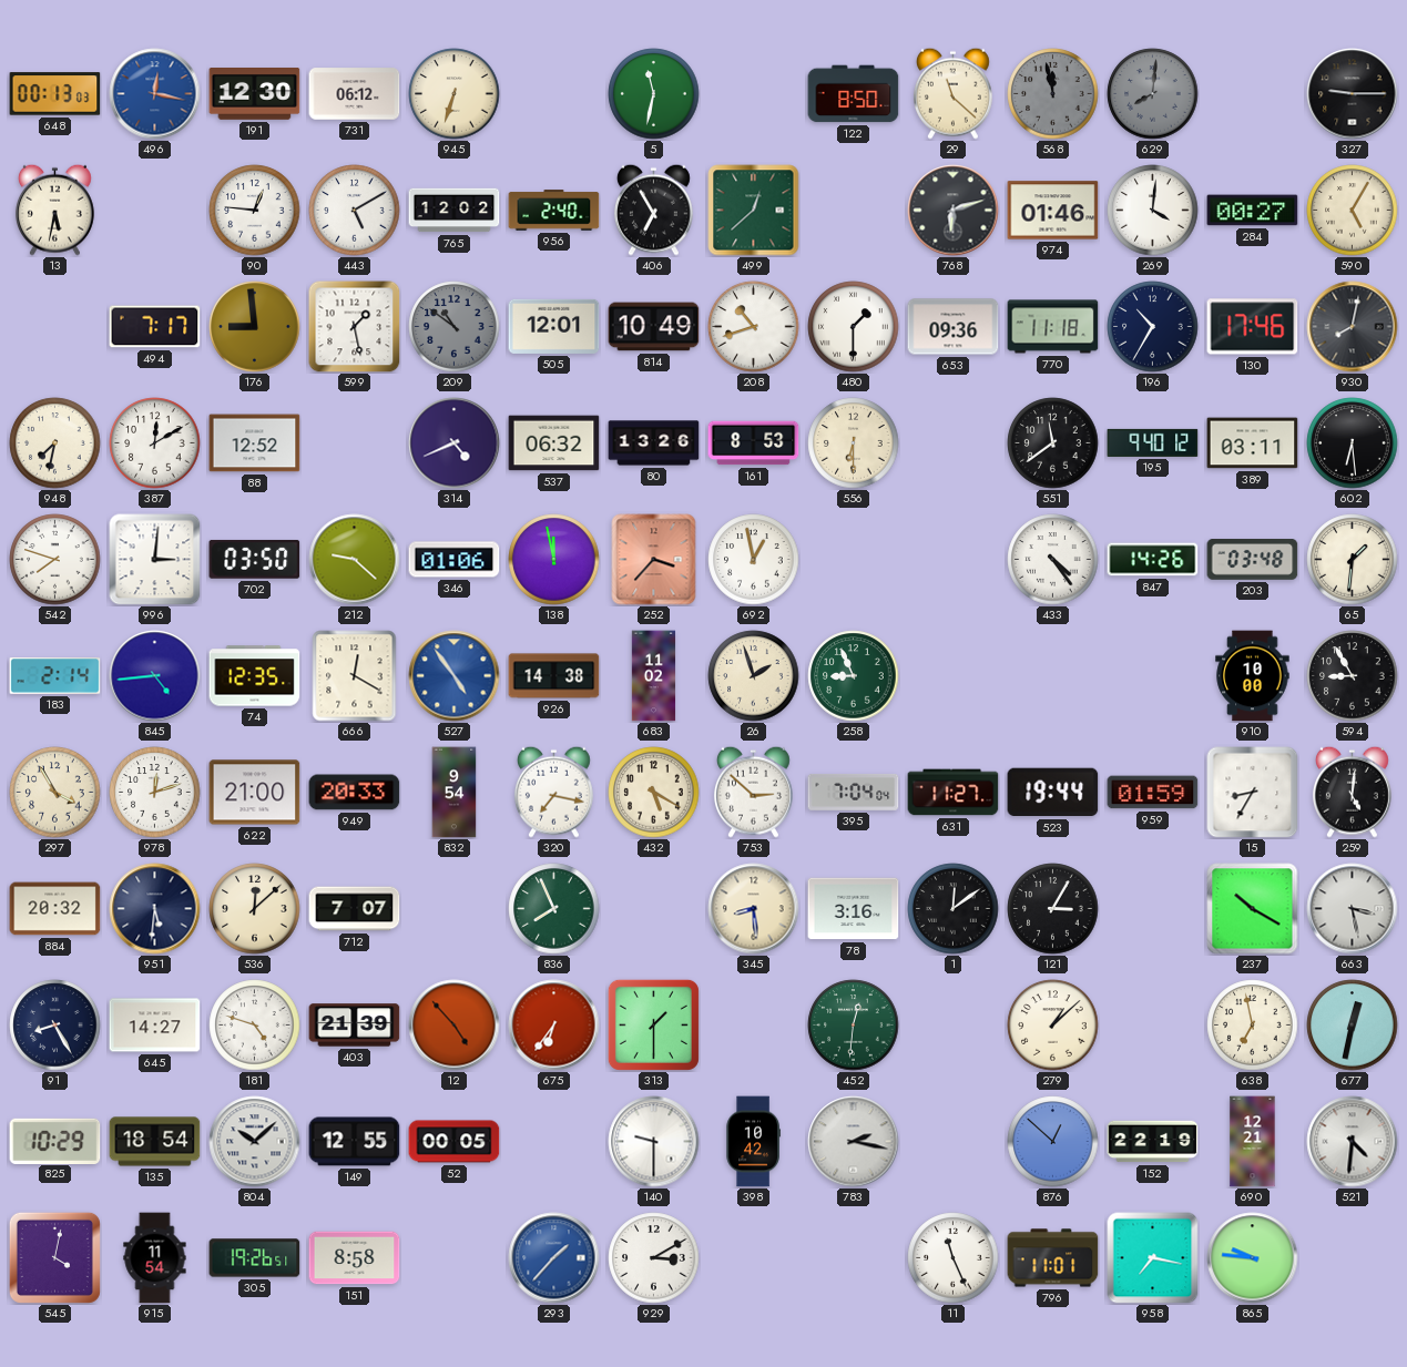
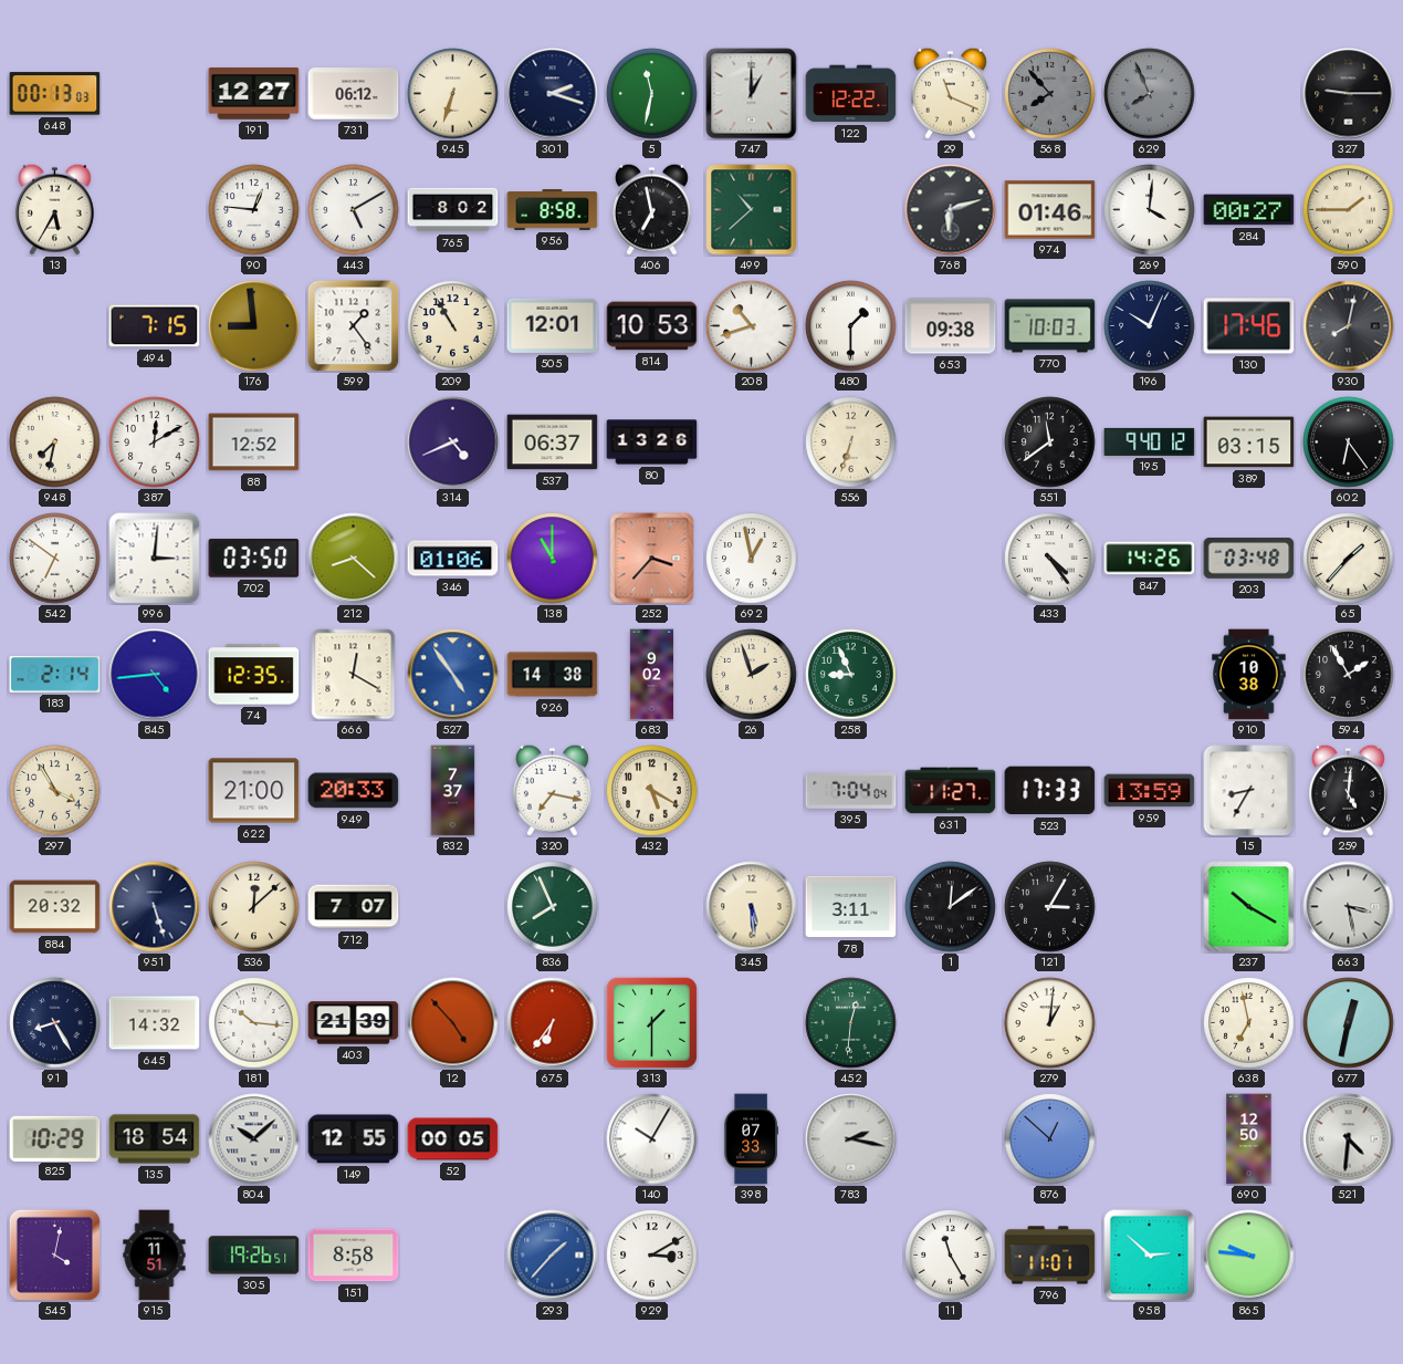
496: 12:17 -> none (155, 94)
191: 12:30 -> 12:27 (254, 94)
301: none -> 2:18 (553, 94)
747: none -> 1:00 (752, 94)
122: 8:50 -> 12:22 (851, 94)
29: 11:22 -> 11:19 (950, 93)
568: 11:58 -> 7:53 (1050, 94)
629: 8:01 -> 7:56 (1150, 94)
13: 5:32 -> 5:35 (54, 209)
765: 12:02 -> 8:02 (453, 210)
956: 2:40 -> 8:58 (553, 210)
406: 6:55 -> 6:58 (651, 209)
499: 12:38 -> 10:38 (752, 210)
590: 5:05 -> 1:45 (1349, 210)
494: 7:17 -> 7:15 (155, 326)
599: 1:28 -> 1:24 (354, 326)
209: 10:51 -> 10:55 (453, 326)
209 dial: grey -> cream (453, 326)
814: 10:49 -> 10:53 (652, 326)
653: 09:36 -> 09:38 (951, 326)
770: 11:18 -> 10:03 (1050, 326)
196: 10:35 -> 10:04 (1150, 326)
537: 06:32 -> 06:37 (553, 442)
161: 8:53 -> none (754, 443)
556: 6:30 -> 6:33 (851, 442)
389: 03:11 -> 03:15 (1249, 442)
602: 6:29 -> 6:24 (1349, 442)
542: 7:48 -> 6:51 (55, 559)
212: 9:22 -> 8:22 (354, 559)
138: 11:58 -> 11:00 (553, 559)
65: 1:31 -> 1:37 (1349, 559)
683: 11:02 -> 9:02 (652, 675)
910: 10:00 -> 10:38 (1249, 675)
594: 8:55 -> 1:55 (1349, 675)
978: 12:12 -> none (155, 793)
832: 9:54 -> 7:37 (453, 791)
753: 2:52 -> none (753, 792)
523: 19:44 -> 17:33 (1050, 791)
959: 01:59 -> 13:59 (1150, 791)
951: 5:31 -> 5:27 (155, 907)
345: 8:29 -> 5:29 (752, 907)
78: 3:16 -> 3:11 (851, 907)
645: 14:27 -> 14:32 (155, 1023)
181: 4:48 -> 10:16 (254, 1023)
279: 1:08 -> 1:01 (1050, 1023)
140: 9:30 -> 10:05 (652, 1139)
398: 10:42 -> 07:33 (751, 1139)
152: 22:19 -> none (1153, 1142)
690: 12:21 -> 12:50 (1249, 1139)
915: 11:54 -> 11:51 (155, 1256)
11: 11:26 -> 11:25 (951, 1256)
958: 7:17 -> 2:52 (1150, 1256)
